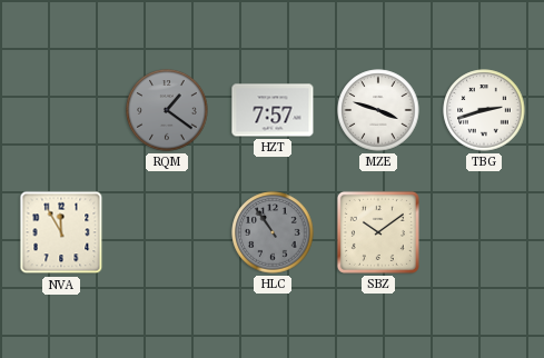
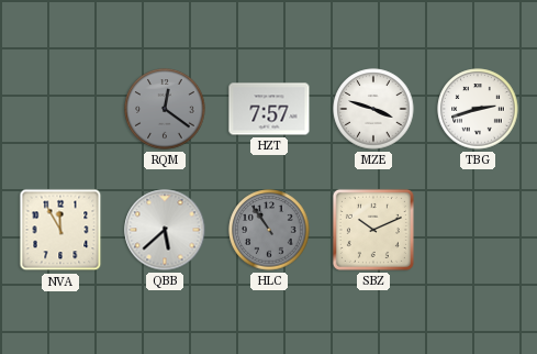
RQM: 1:21 -> 12:21 (165, 109)
QBB: none -> 5:38 (165, 230)
SBZ: 10:09 -> 10:11 (373, 230)
